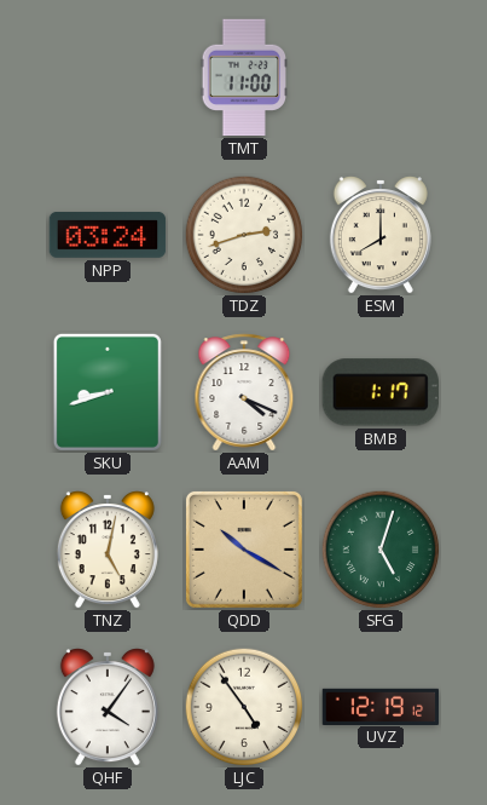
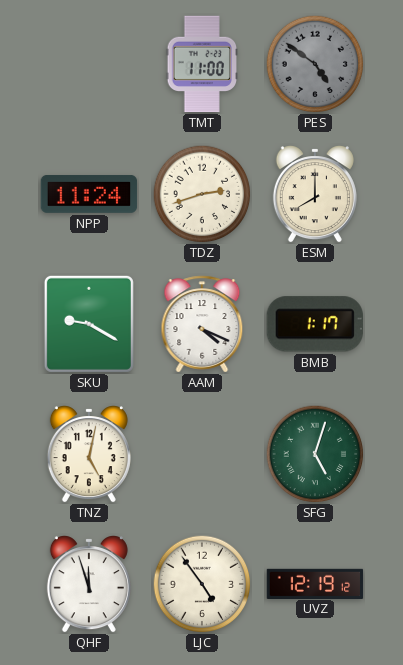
PES: none -> 4:51 (315, 64)
NPP: 03:24 -> 11:24 (89, 195)
SKU: 8:42 -> 9:20 (89, 324)
QDD: 10:20 -> none (244, 550)
QHF: 4:06 -> 11:57 (89, 584)
